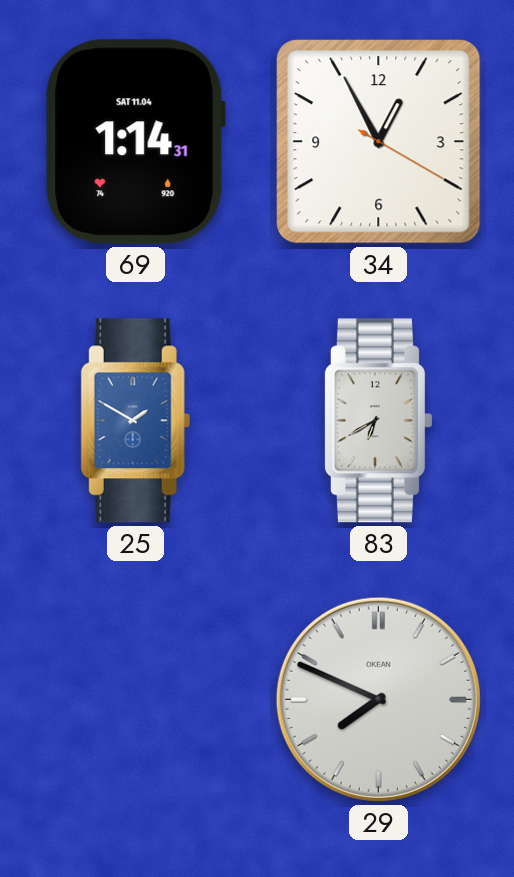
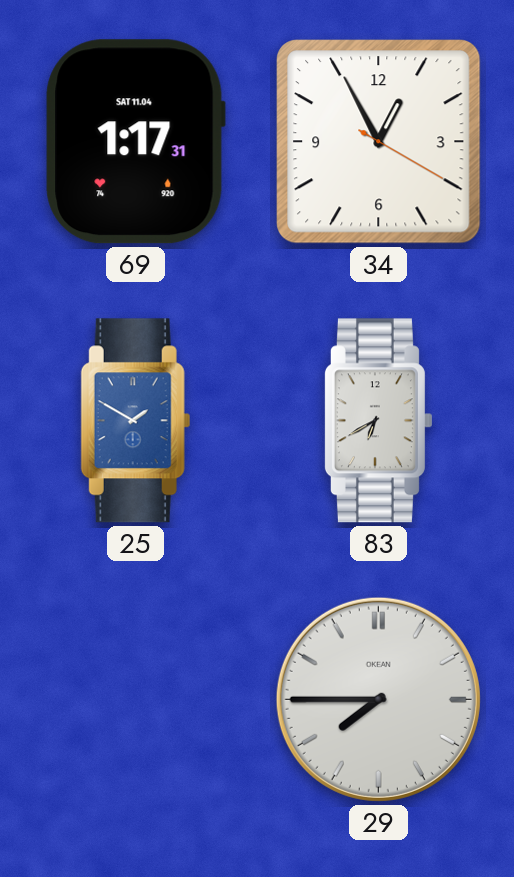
69: 1:14 -> 1:17 (135, 142)
29: 7:49 -> 7:45 (378, 699)
